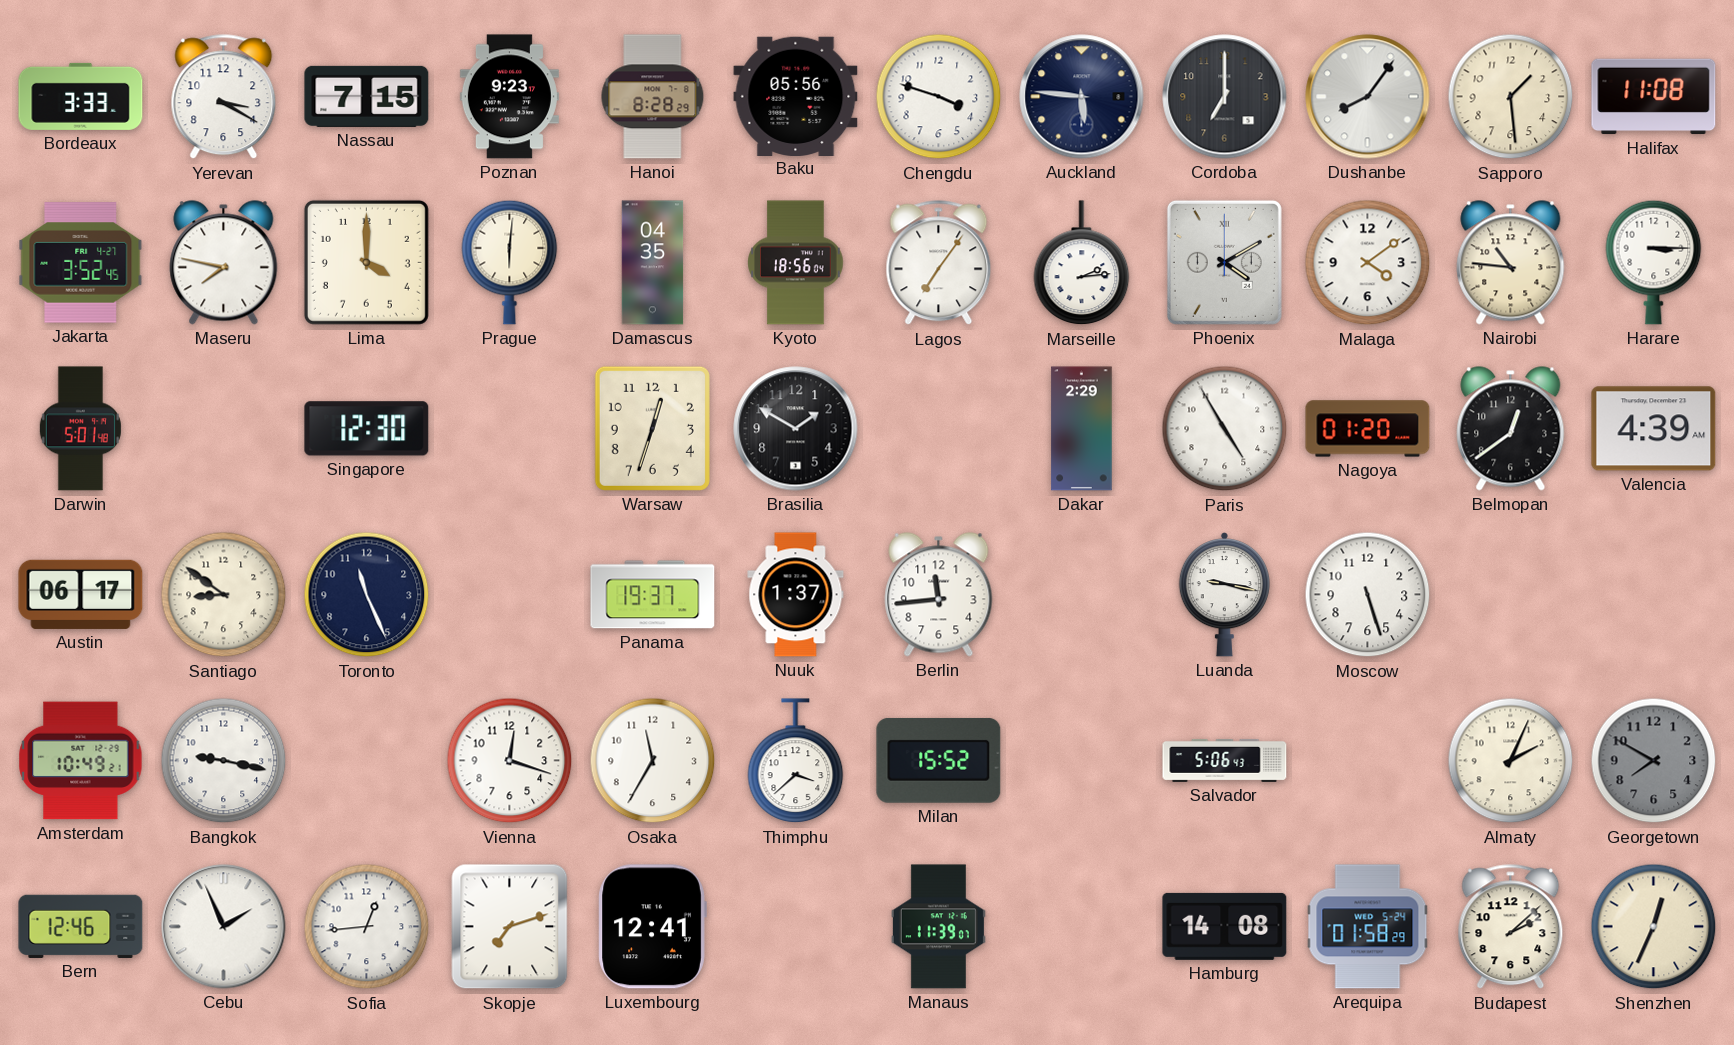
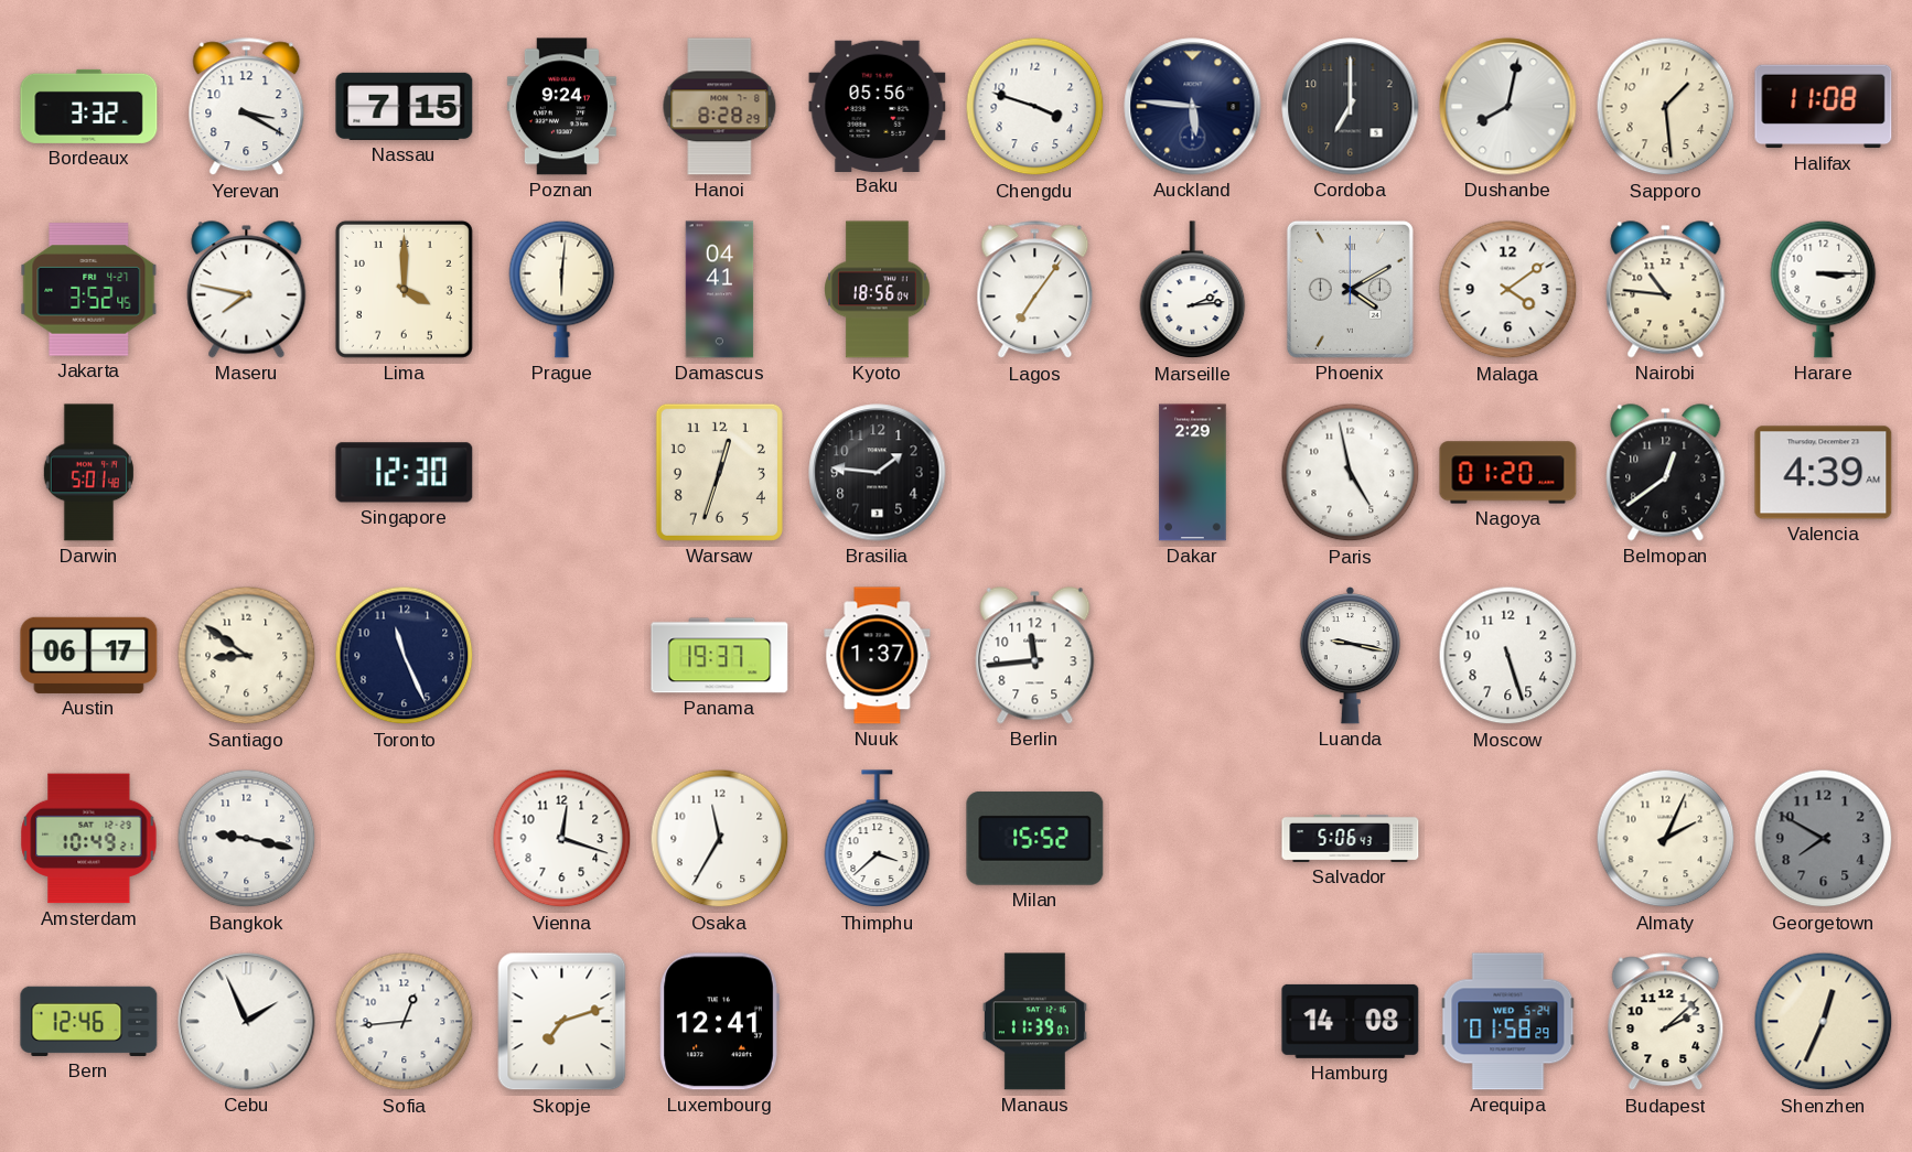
Bordeaux: 3:33 -> 3:32 (89, 106)
Poznan: 9:23 -> 9:24 (561, 107)
Dushanbe: 8:06 -> 8:02 (1508, 107)
Damascus: 04:35 -> 04:41 (720, 290)
Brasilia: 1:50 -> 1:46 (878, 473)
Paris: 4:55 -> 4:58 (1351, 473)
